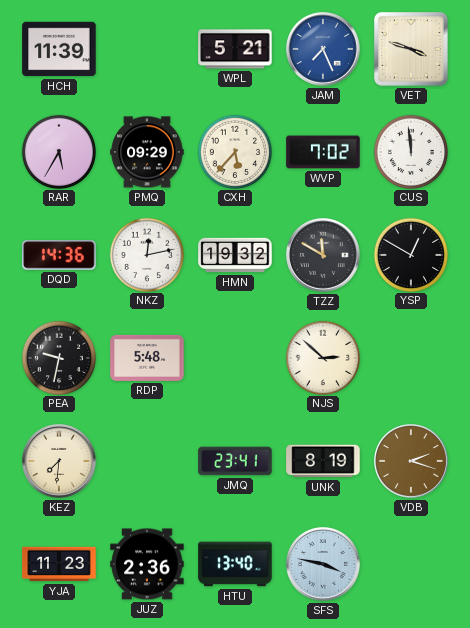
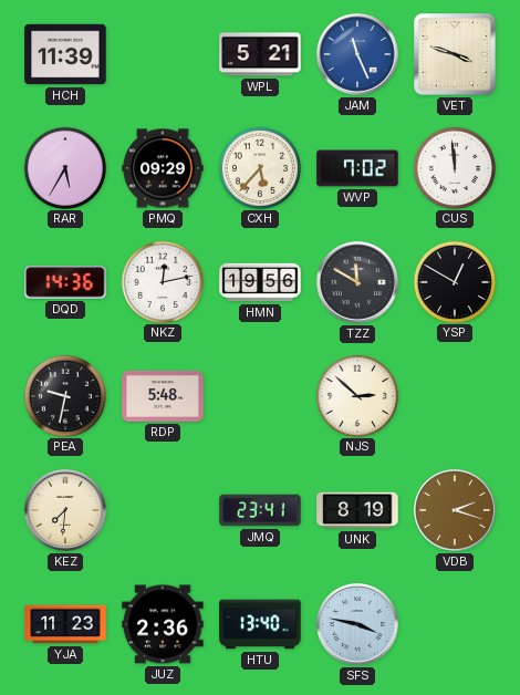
JAM: 7:26 -> 11:26 (358, 55)
HMN: 19:32 -> 19:56 (260, 282)
